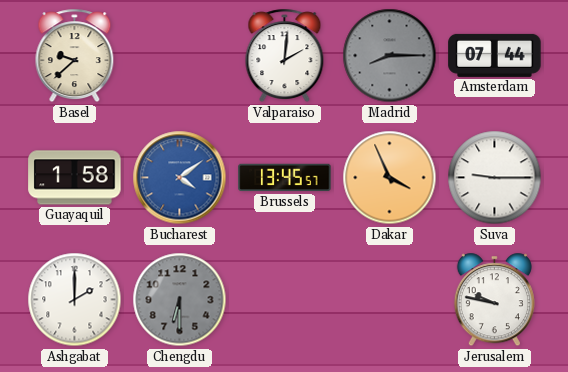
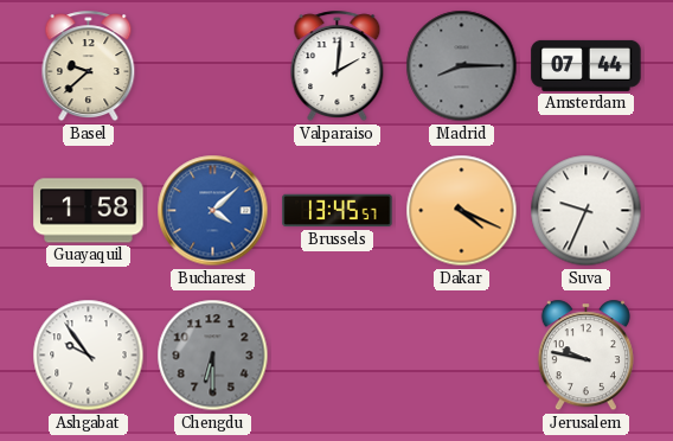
Bucharest: 4:09 -> 4:08 (213, 211)
Dakar: 3:56 -> 4:19 (462, 211)
Suva: 9:15 -> 9:34 (587, 211)
Ashgabat: 2:00 -> 9:54 (89, 356)
